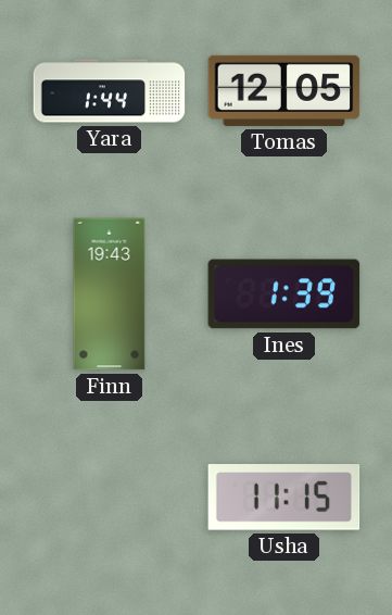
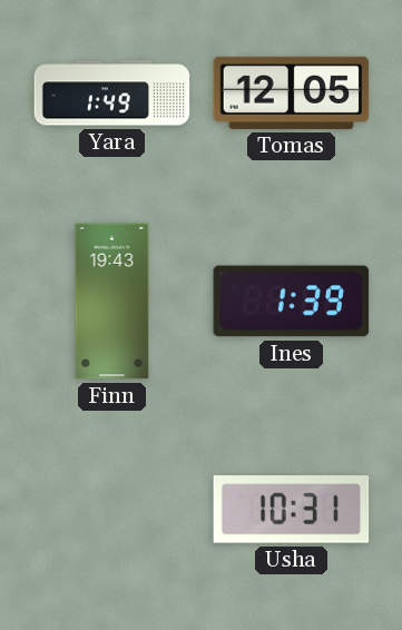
Yara: 1:44 -> 1:49 (112, 93)
Usha: 11:15 -> 10:31 (292, 510)
